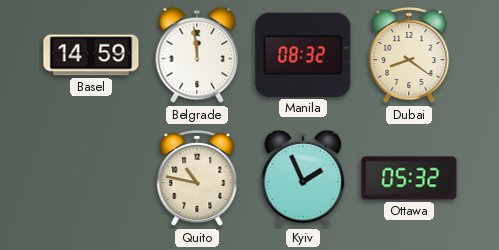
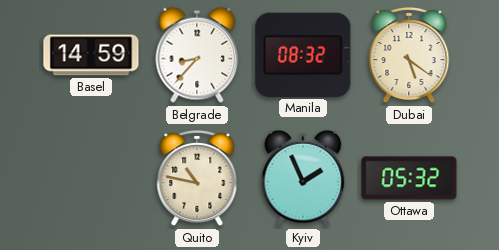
Belgrade: 11:59 -> 8:37 (197, 55)
Dubai: 8:21 -> 5:21 (409, 55)
